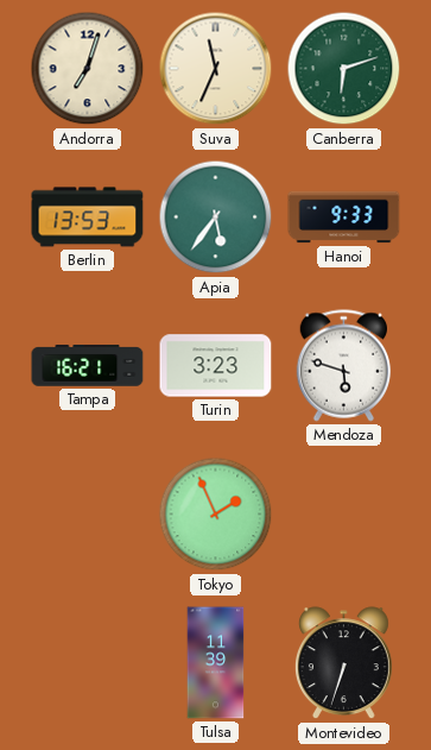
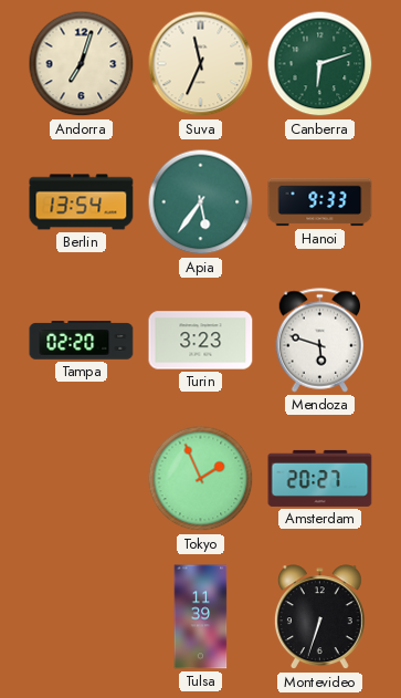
Berlin: 13:53 -> 13:54 (82, 202)
Tampa: 16:21 -> 02:20 (82, 341)
Amsterdam: none -> 20:27 (320, 478)
